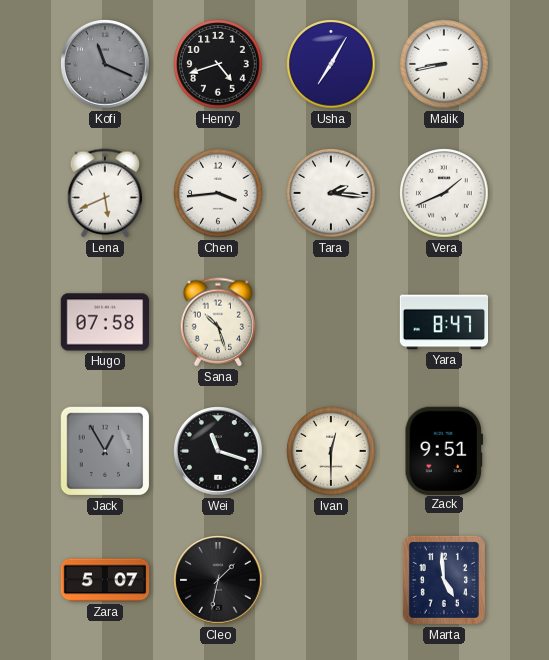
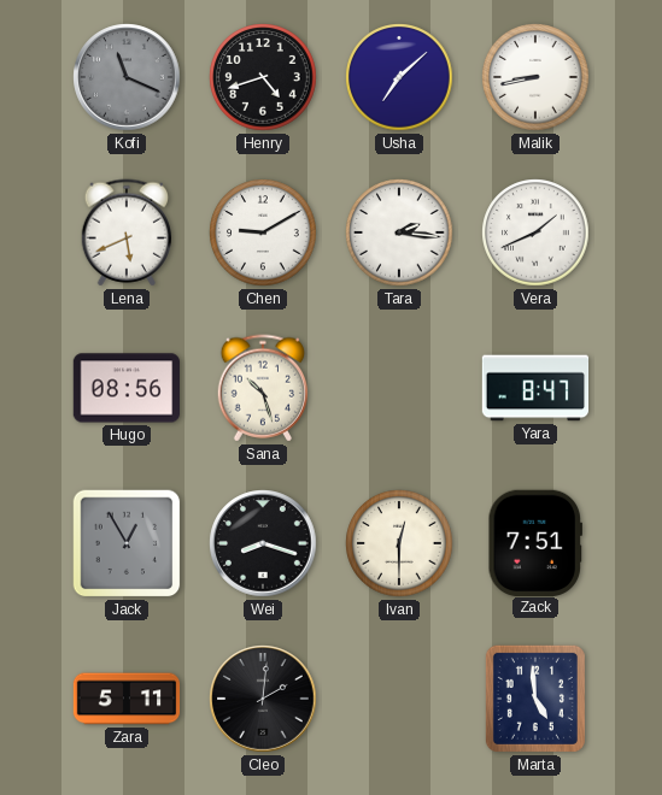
Usha: 7:05 -> 7:08 (399, 77)
Chen: 3:44 -> 9:10 (263, 232)
Hugo: 07:58 -> 08:56 (127, 388)
Wei: 11:18 -> 8:18 (263, 543)
Zack: 9:51 -> 7:51 (534, 542)
Zara: 5:07 -> 5:11 (127, 699)
Cleo: 1:32 -> 2:01 (263, 699)
